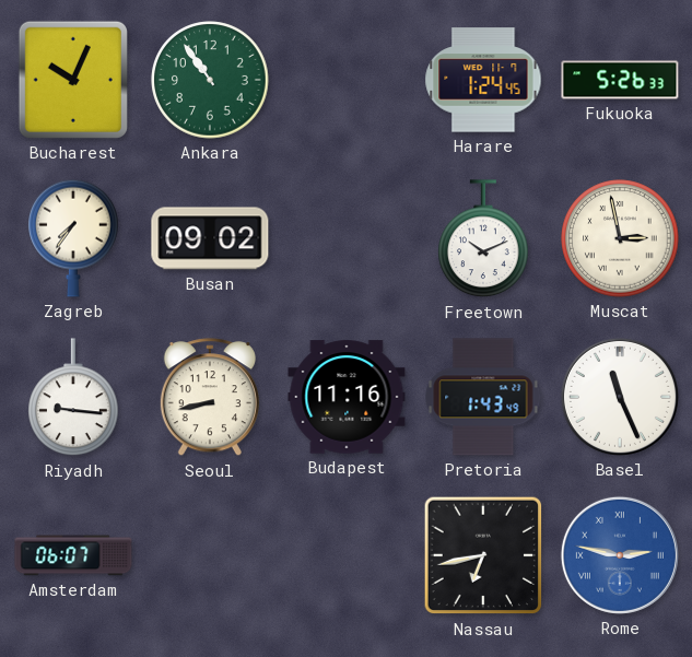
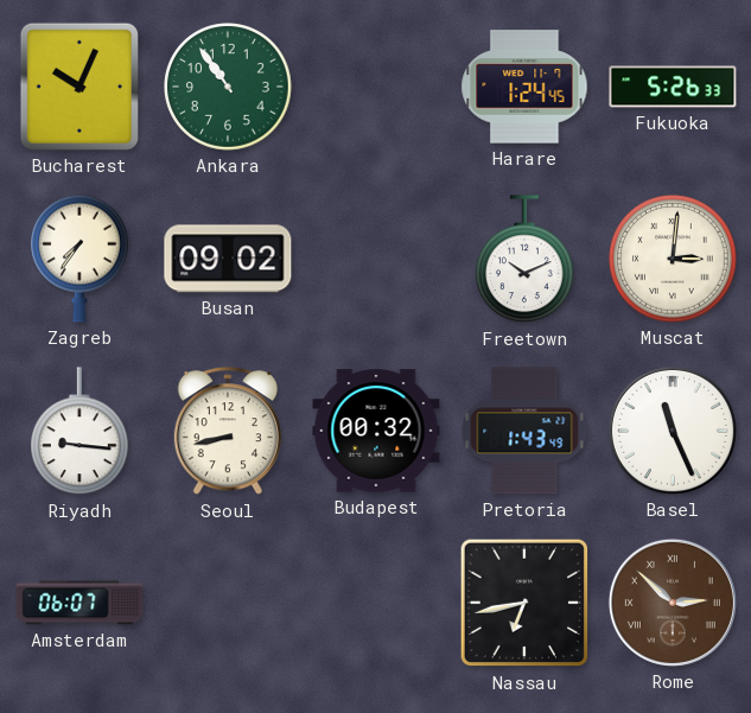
Muscat: 2:58 -> 3:01 (673, 259)
Budapest: 11:16 -> 00:32 (376, 431)
Rome: 2:47 -> 2:52 (673, 603)
Rome dial: blue -> brown (673, 603)
